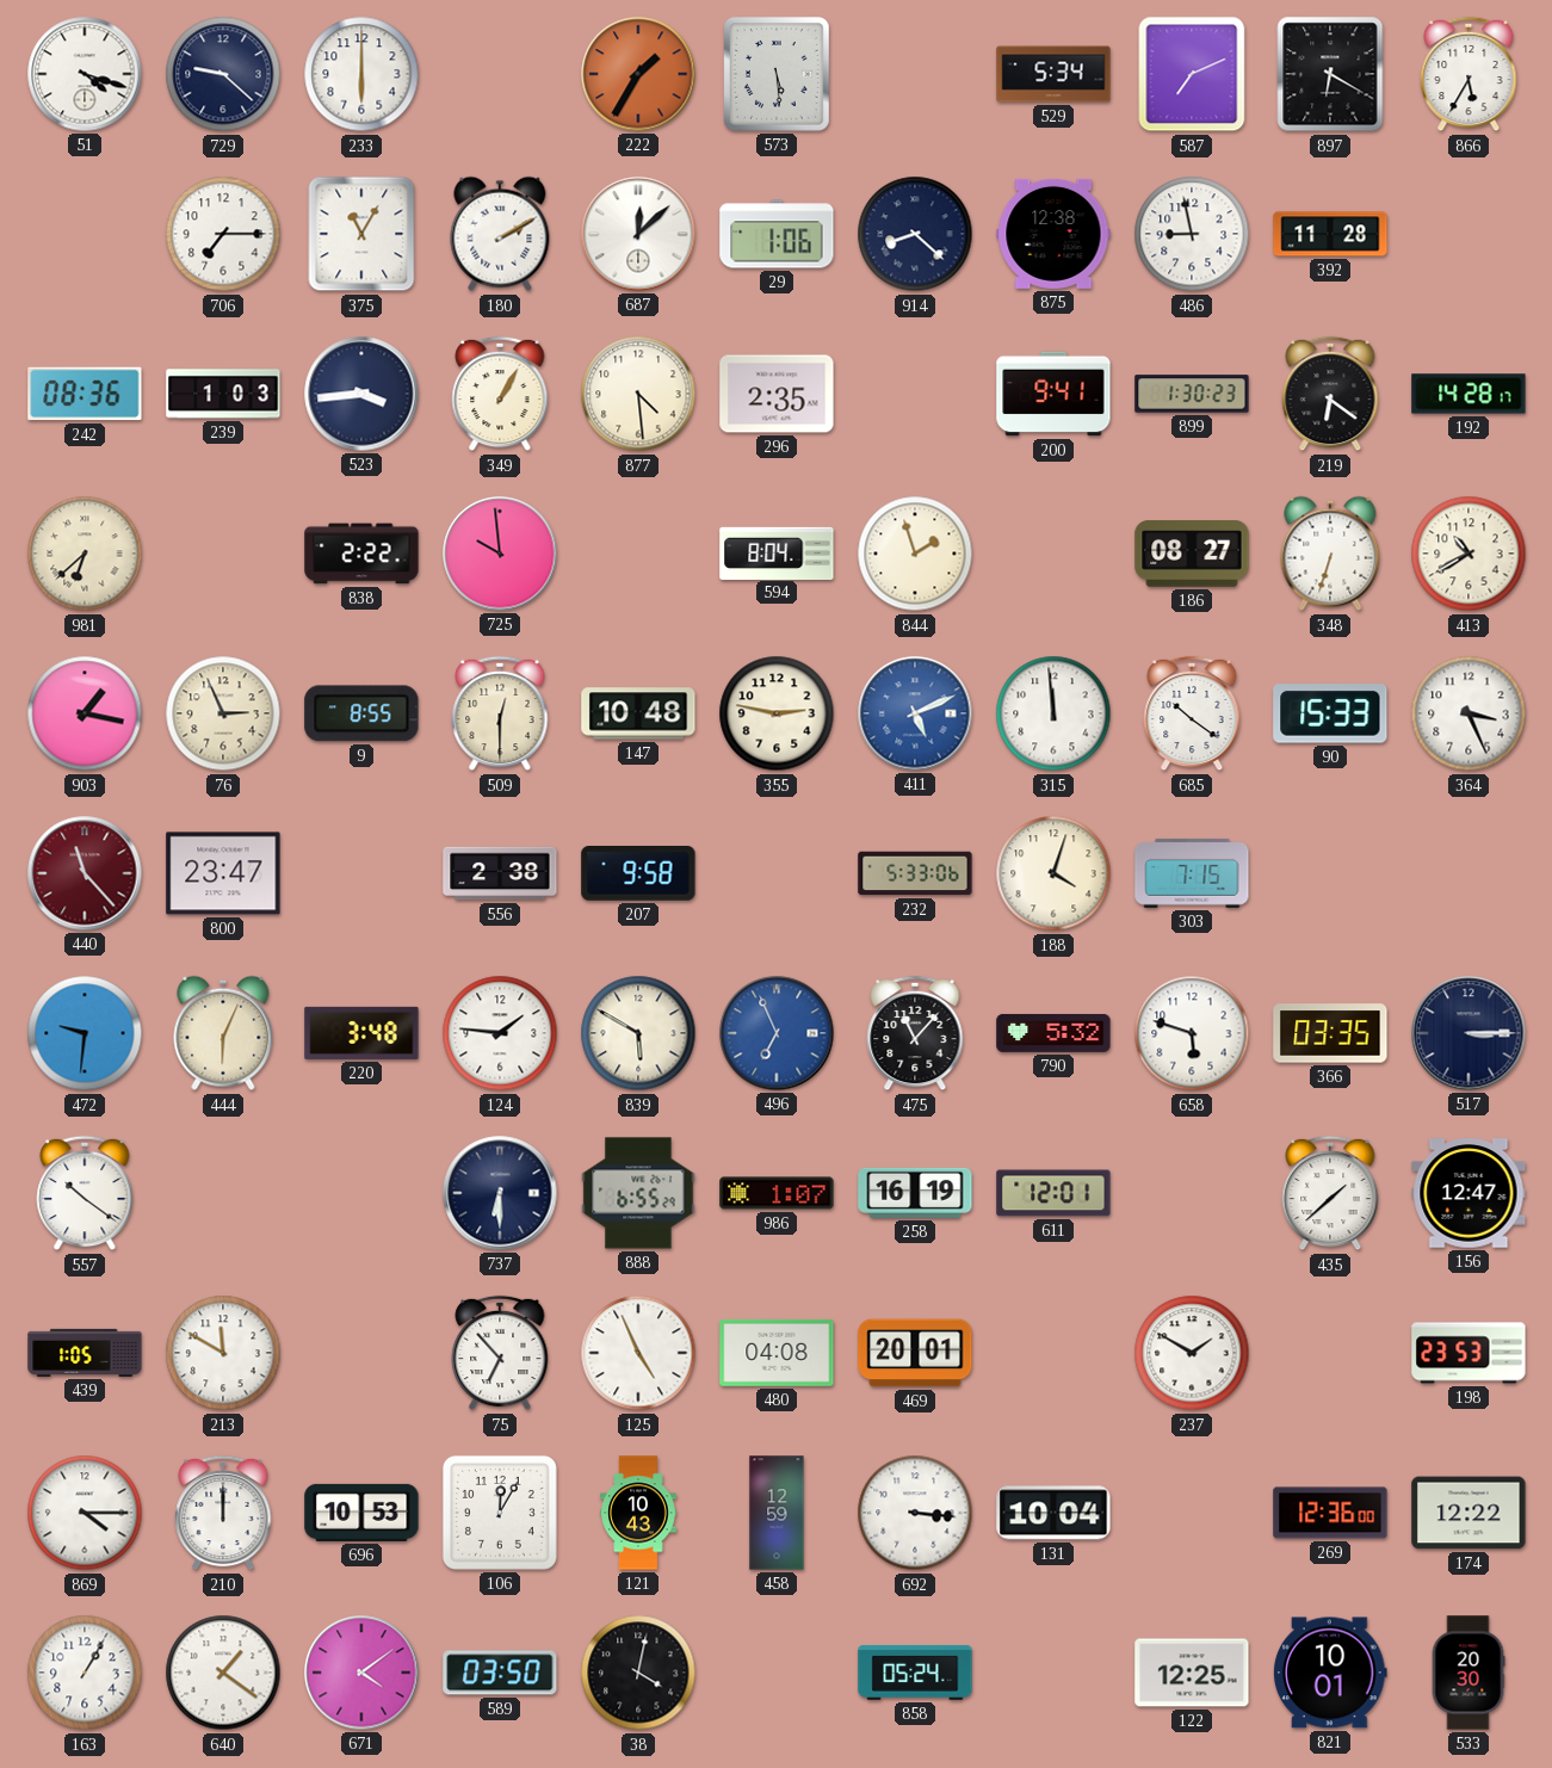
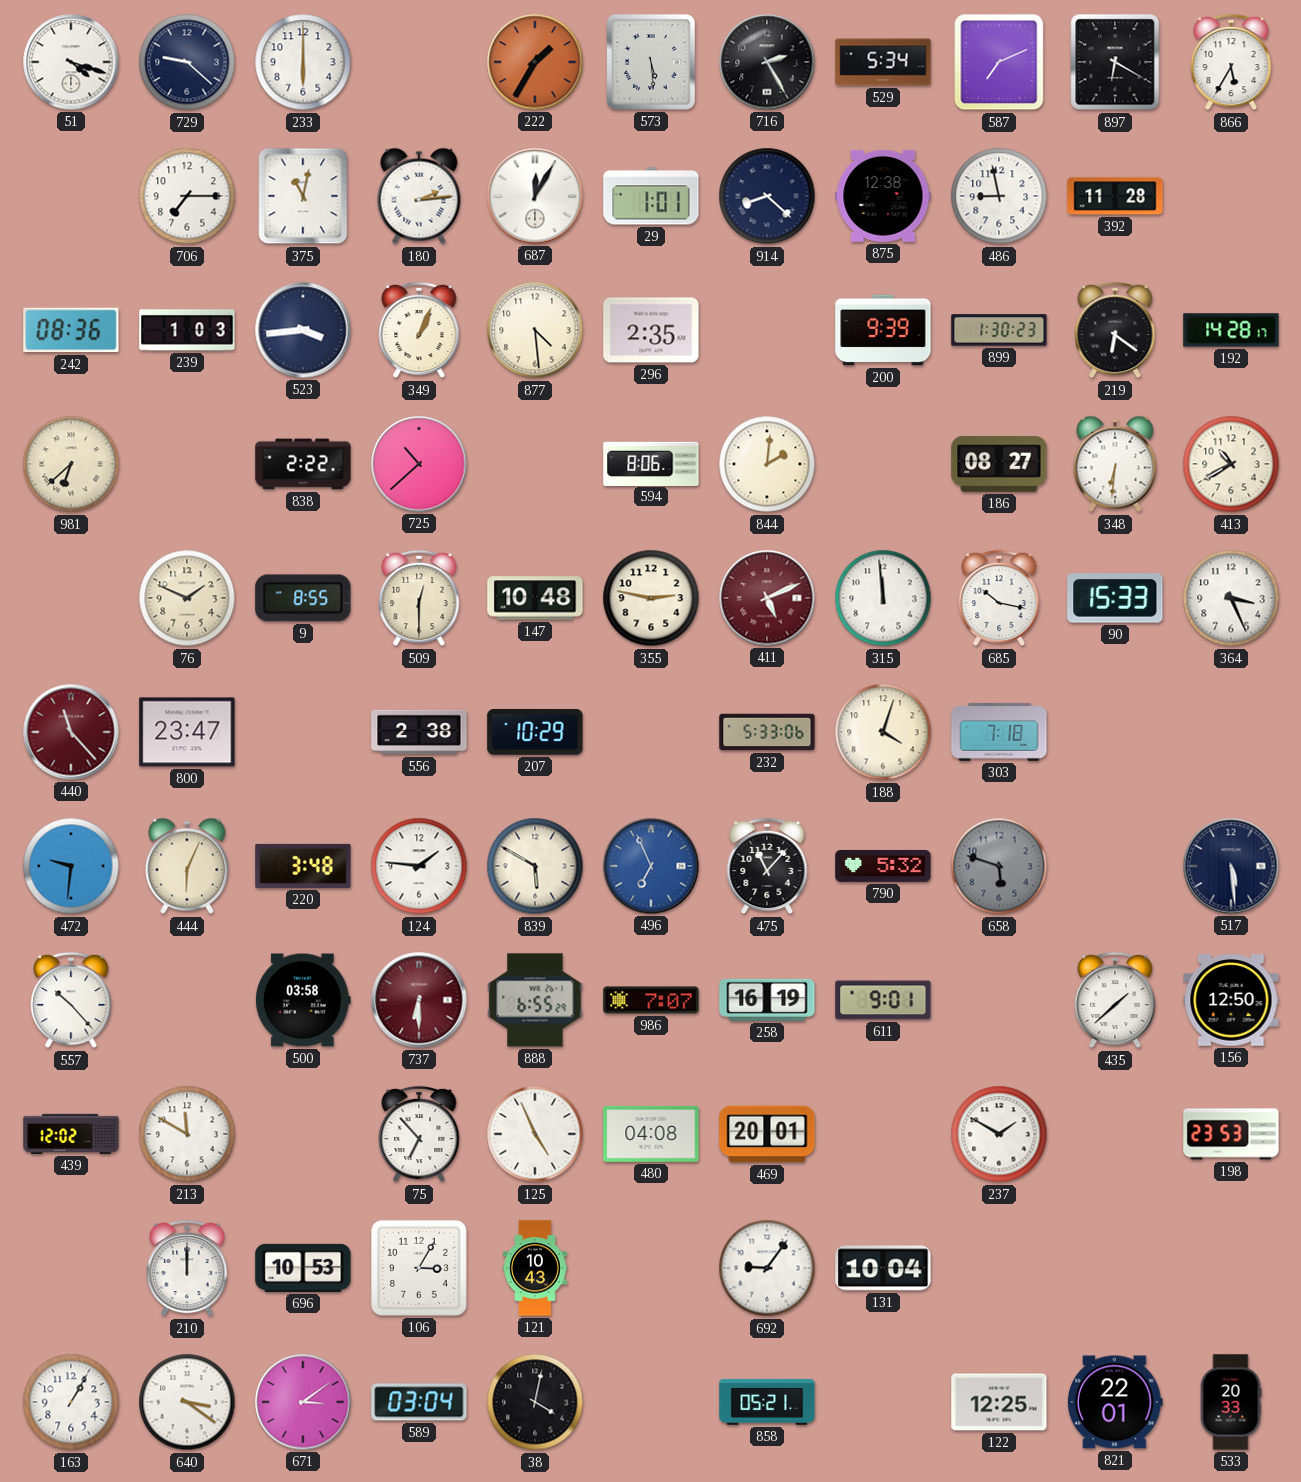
716: none -> 2:25 (767, 62)
375: 11:05 -> 11:02 (303, 196)
180: 2:10 -> 2:14 (419, 196)
687: 12:08 -> 12:05 (535, 196)
29: 1:06 -> 1:01 (651, 196)
349: 1:05 -> 1:04 (419, 330)
200: 9:41 -> 9:39 (883, 330)
725: 9:59 -> 10:38 (419, 464)
594: 8:04 -> 8:06 (651, 463)
844: 1:57 -> 2:01 (767, 464)
348: 6:33 -> 6:31 (1115, 464)
903: 1:17 -> none (85, 713)
76: 2:56 -> 1:49 (187, 598)
411 dial: blue -> burgundy (767, 598)
685: 10:21 -> 10:17 (999, 598)
207: 9:58 -> 10:29 (535, 733)
303: 7:15 -> 7:18 (999, 732)
658 dial: white -> grey (999, 866)
366: 03:35 -> none (1330, 1033)
517: 3:15 -> 5:29 (1231, 866)
557: 10:21 -> 10:23 (71, 1000)
500: none -> 03:58 (304, 1000)
737 dial: navy -> burgundy (419, 1000)
986: 1:07 -> 7:07 (651, 1000)
611: 12:01 -> 9:01 (883, 1000)
156: 12:47 -> 12:50 (1231, 1000)
439: 1:05 -> 12:02 (71, 1134)
869: 4:15 -> none (85, 1513)
106: 12:05 -> 3:05 (419, 1268)
458: 12:59 -> none (777, 1513)
692: 3:16 -> 9:06 (767, 1268)
269: 12:36 -> none (1330, 1513)
174: 12:22 -> none (1468, 1513)
640: 1:21 -> 3:21 (187, 1402)
671: 4:09 -> 3:09 (303, 1402)
589: 03:50 -> 03:04 (419, 1402)
858: 05:24 -> 05:21 (767, 1402)
821: 10:01 -> 22:01 (1116, 1402)
533: 20:30 -> 20:33 (1231, 1402)
